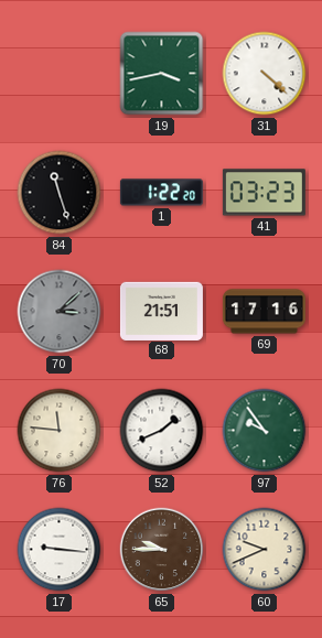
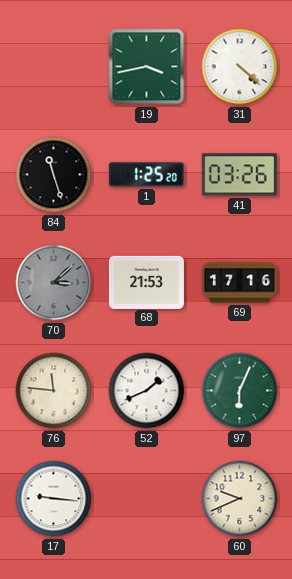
1: 1:22 -> 1:25 (146, 175)
41: 03:23 -> 03:26 (239, 175)
68: 21:51 -> 21:53 (146, 282)
97: 9:54 -> 6:04 (240, 391)
65: 9:45 -> none (162, 550)
